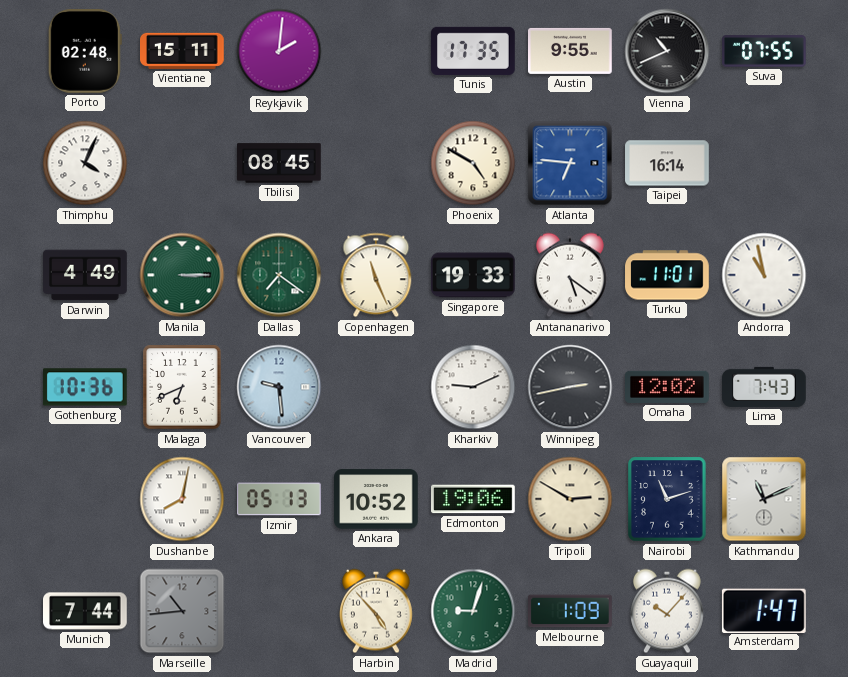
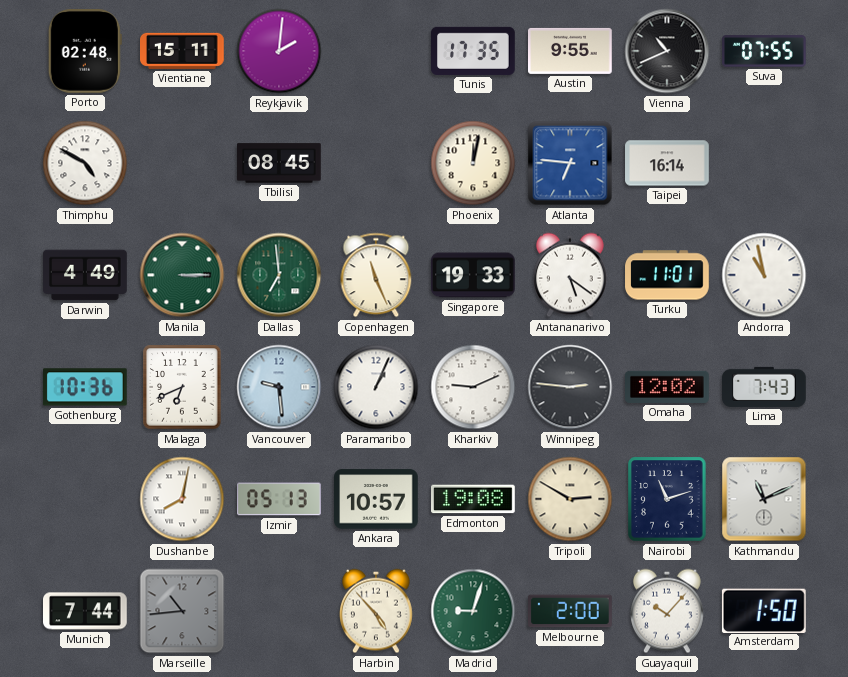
Thimphu: 4:04 -> 4:50 (85, 163)
Phoenix: 4:50 -> 12:02 (473, 163)
Dallas: 7:21 -> 6:59 (279, 275)
Paramaribo: none -> 1:04 (376, 387)
Winnipeg: 2:43 -> 2:46 (570, 387)
Ankara: 10:52 -> 10:57 (377, 499)
Edmonton: 19:06 -> 19:08 (474, 499)
Melbourne: 1:09 -> 2:00 (571, 611)
Amsterdam: 1:47 -> 1:50 (764, 610)
